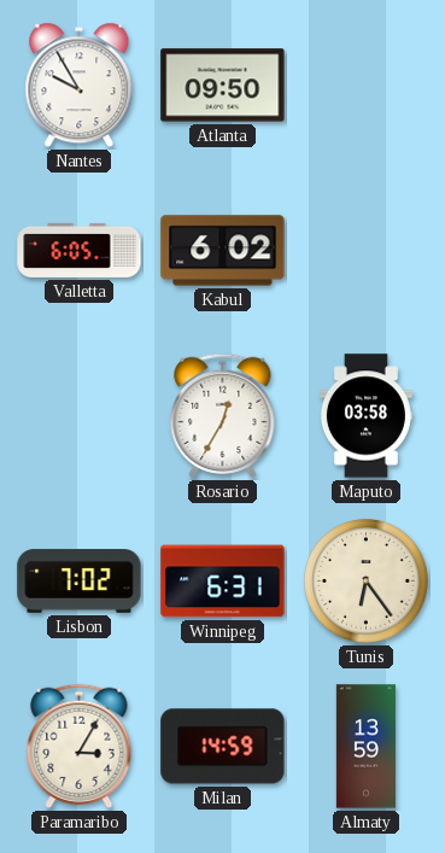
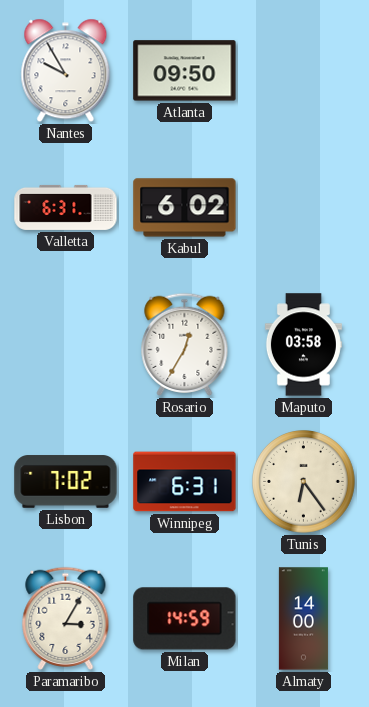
Valletta: 6:05 -> 6:31 (66, 207)
Almaty: 13:59 -> 14:00 (303, 619)
